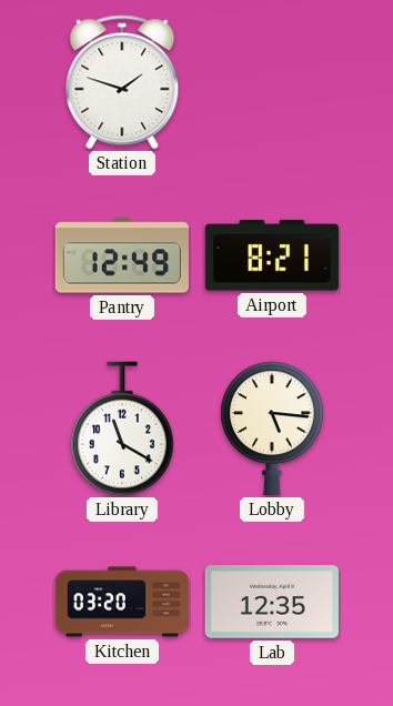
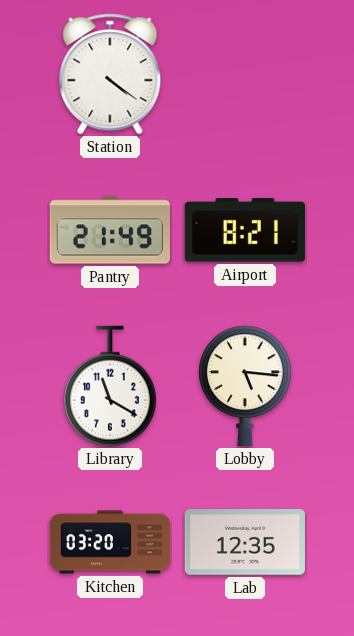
Station: 1:48 -> 4:21 (110, 74)
Pantry: 12:49 -> 21:49 (110, 230)
